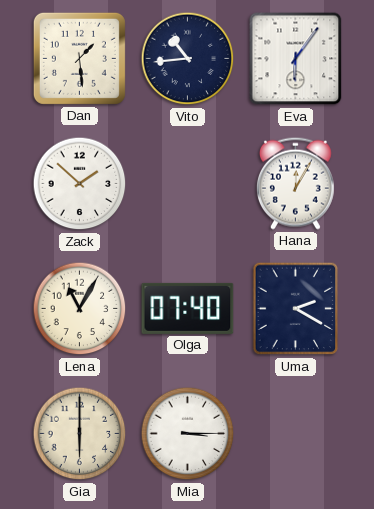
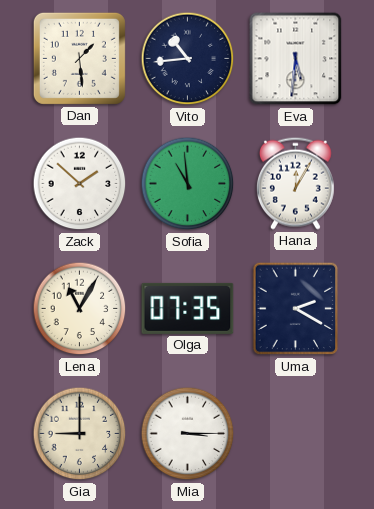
Eva: 6:06 -> 5:31 (296, 59)
Sofia: none -> 10:59 (188, 184)
Olga: 07:40 -> 07:35 (188, 308)
Gia: 6:00 -> 9:00 (80, 434)
